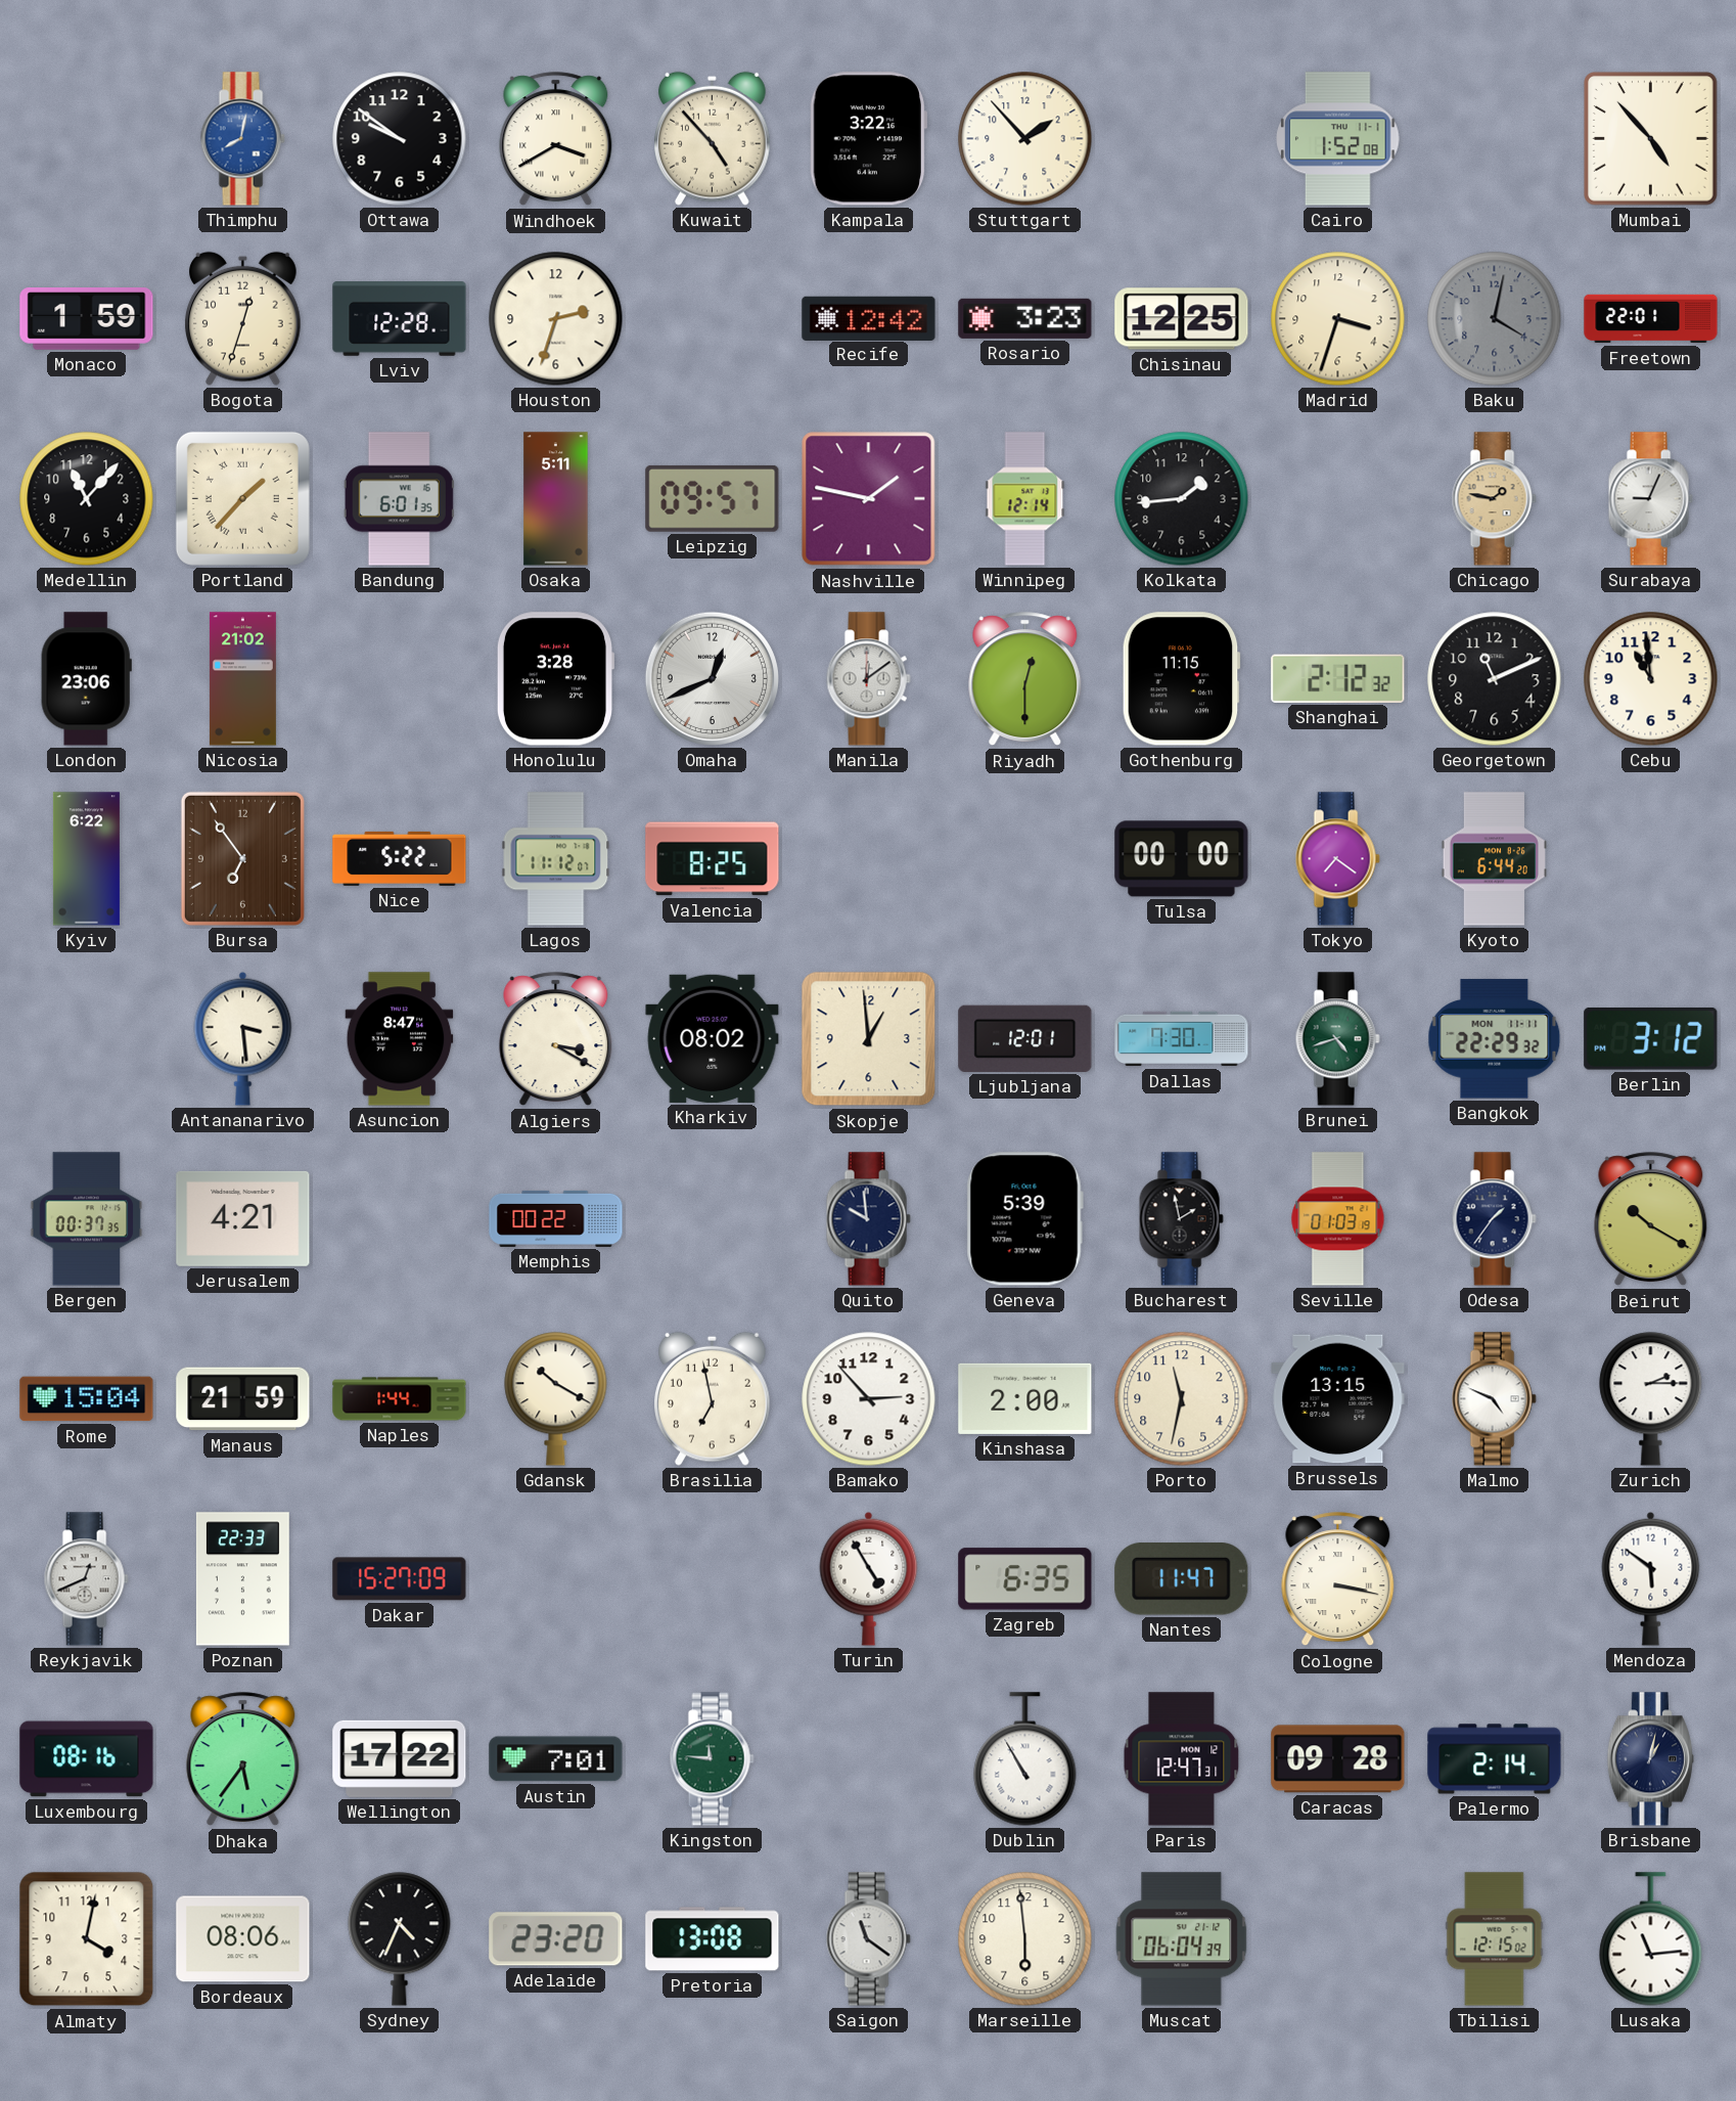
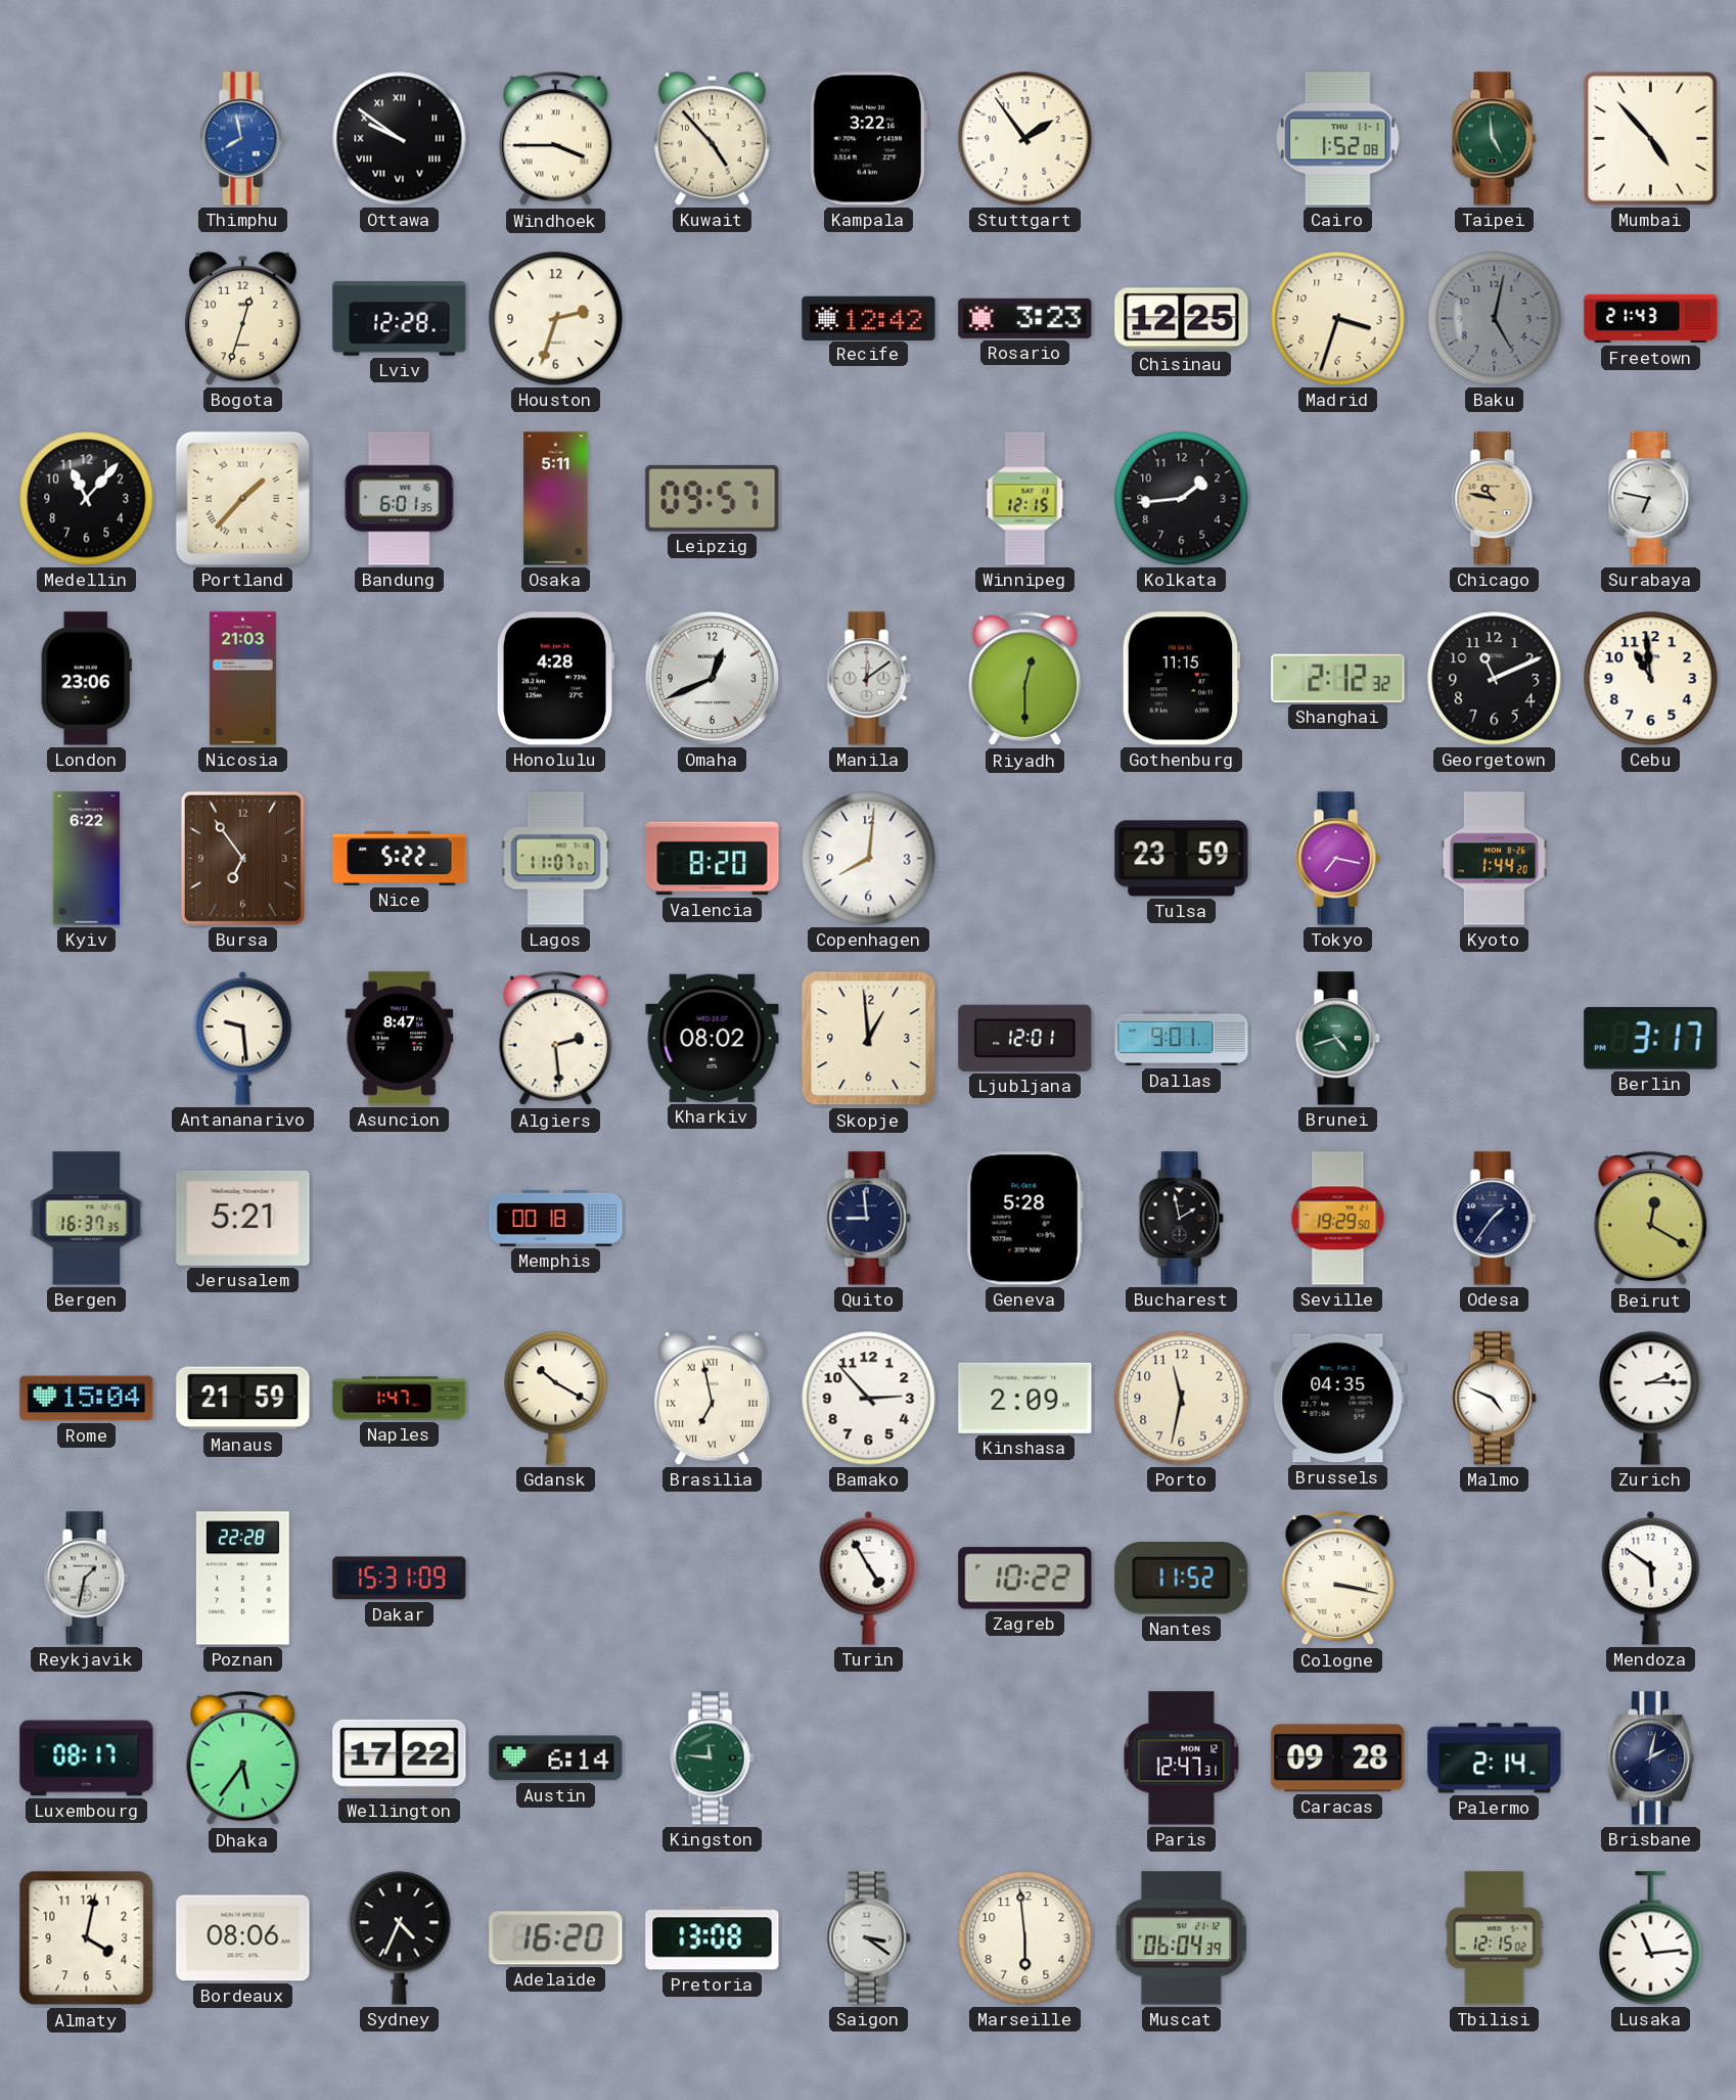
Thimphu: 8:02 -> 7:58 (242, 139)
Ottawa numerals: Arabic -> Roman (400, 139)
Windhoek: 3:40 -> 3:45 (556, 139)
Stuttgart: 1:53 -> 1:54 (1025, 139)
Taipei: none -> 4:59 (1494, 139)
Monaco: 1:59 -> none (87, 319)
Baku: 4:02 -> 5:02 (1495, 319)
Freetown: 22:01 -> 21:43 (1651, 319)
Nashville: 1:47 -> none (869, 499)
Winnipeg: 12:14 -> 12:15 (1025, 499)
Chicago: 1:47 -> 10:47 (1494, 499)
Surabaya: 9:04 -> 6:47 (1650, 499)
Nicosia: 21:02 -> 21:03 (242, 679)
Honolulu: 3:28 -> 4:28 (554, 679)
Lagos: 11:12 -> 11:07 (556, 859)
Valencia: 8:25 -> 8:20 (713, 859)
Copenhagen: none -> 8:01 (869, 859)
Tulsa: 00:00 -> 23:59 (1182, 859)
Tokyo: 7:21 -> 7:17 (1337, 859)
Kyoto: 6:44 -> 1:44 (1494, 859)
Antananarivo: 3:29 -> 9:29 (243, 1038)
Algiers: 3:20 -> 2:29 (556, 1039)
Dallas: 7:30 -> 9:01 (1182, 1039)
Bangkok: 22:29 -> none (1495, 1039)
Berlin: 3:12 -> 3:17 (1651, 1038)
Bergen: 00:37 -> 16:37 (87, 1219)
Jerusalem: 4:21 -> 5:21 (243, 1218)
Memphis: 00:22 -> 00:18 (556, 1218)
Quito: 9:59 -> 8:59 (868, 1219)
Geneva: 5:39 -> 5:28 (1024, 1219)
Seville: 01:03 -> 19:29 (1338, 1219)
Beirut: 10:20 -> 12:20 (1651, 1219)
Naples: 1:44 -> 1:47 (400, 1399)
Brasilia numerals: Arabic -> Roman (713, 1398)
Kinshasa: 2:00 -> 2:09 (1025, 1398)
Brussels: 13:15 -> 04:35 (1338, 1399)
Reykjavik: 12:41 -> 1:32 (86, 1579)
Poznan: 22:33 -> 22:28 (242, 1579)
Dakar: 15:27 -> 15:31 (400, 1579)
Zagreb: 6:35 -> 10:22 (1025, 1579)
Nantes: 11:47 -> 11:52 (1182, 1579)
Luxembourg: 08:16 -> 08:17 (87, 1759)
Austin: 7:01 -> 6:14 (556, 1759)
Dublin: 10:55 -> none (1025, 1759)
Brisbane: 1:02 -> 2:02 (1650, 1759)
Adelaide: 23:20 -> 16:20 (556, 1938)
Saigon: 11:21 -> 3:21 (868, 1938)
